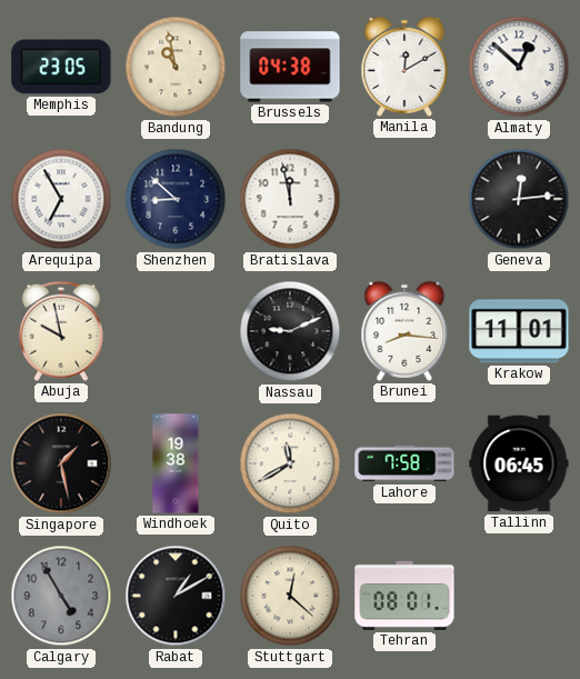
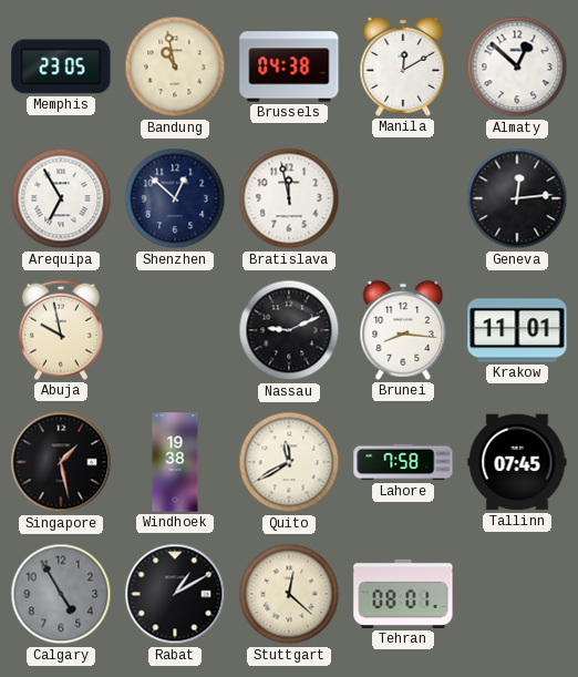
Shenzhen: 8:52 -> 12:52 (175, 198)
Tallinn: 06:45 -> 07:45 (517, 462)
